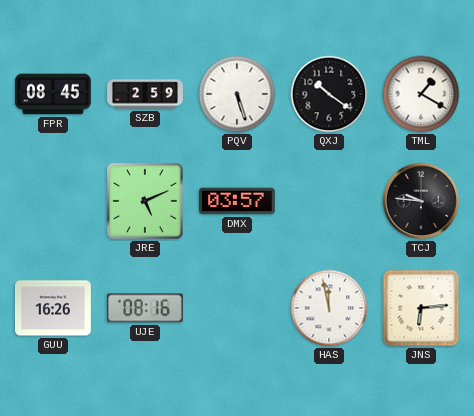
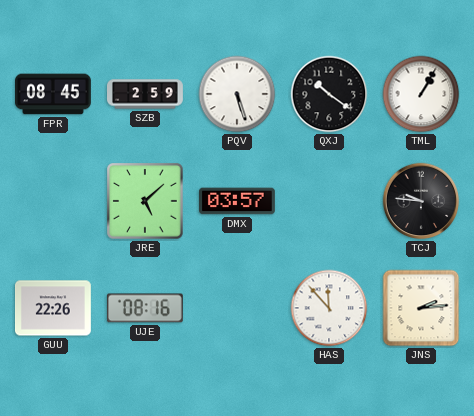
TML: 1:20 -> 1:05 (421, 94)
JRE: 5:11 -> 5:08 (145, 201)
GUU: 16:26 -> 22:26 (54, 308)
HAS: 11:58 -> 11:53 (329, 308)
JNS: 6:14 -> 2:14 (421, 308)
